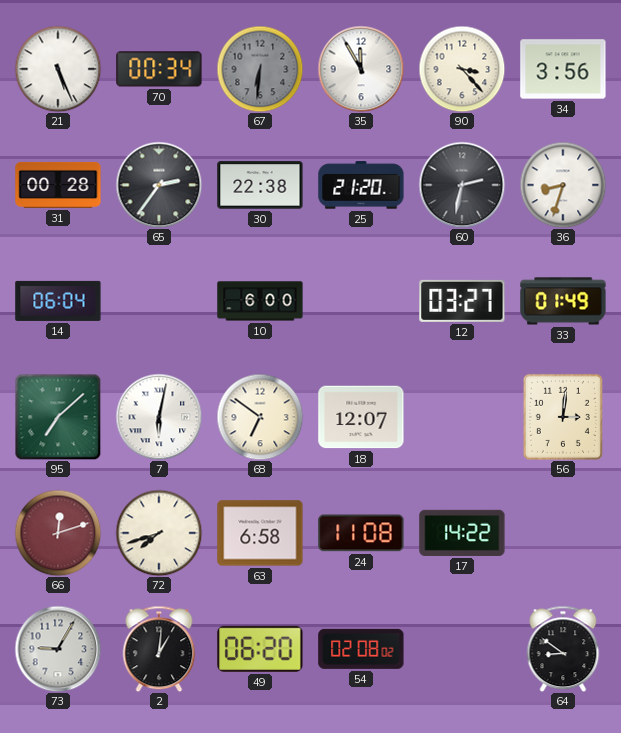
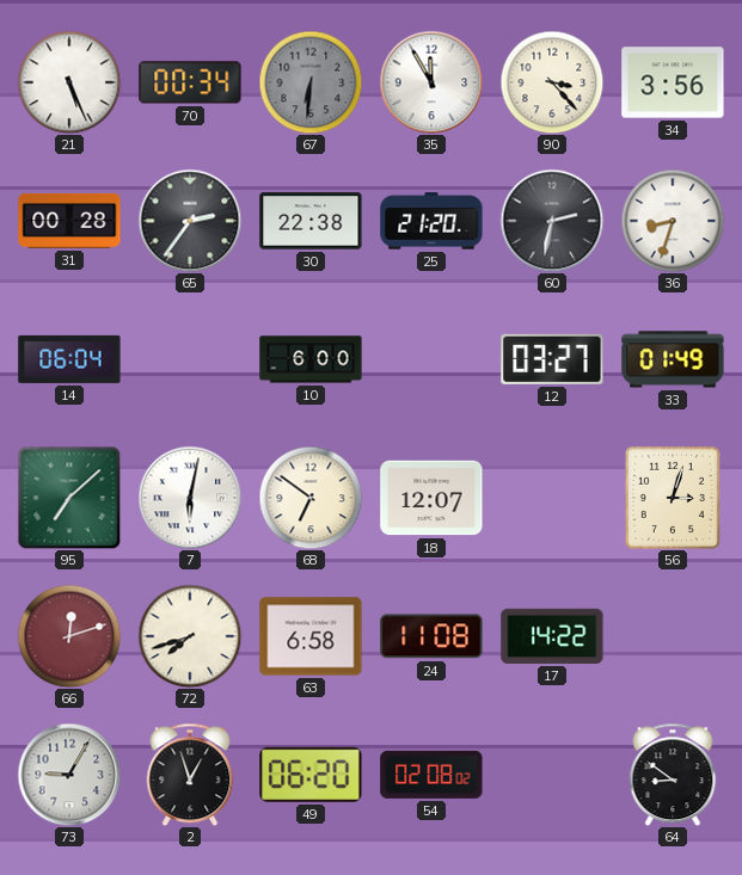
56: 3:01 -> 3:03 (673, 498)
2: 1:01 -> 12:57 (190, 775)
